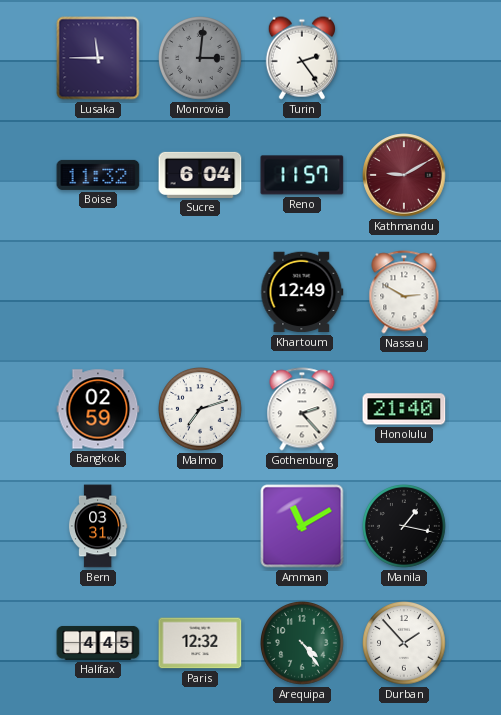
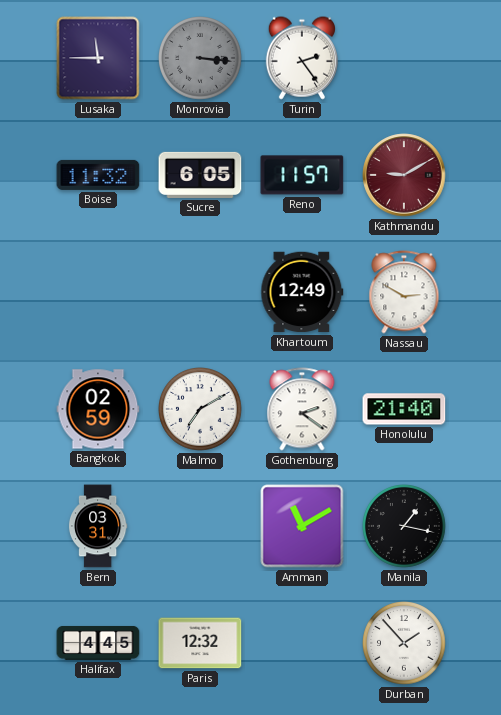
Monrovia: 3:01 -> 3:16 (201, 59)
Sucre: 6:04 -> 6:05 (200, 175)
Malmo: 7:12 -> 7:10 (201, 410)
Gothenburg: 2:23 -> 2:21 (302, 409)
Arequipa: 4:24 -> none (303, 644)
